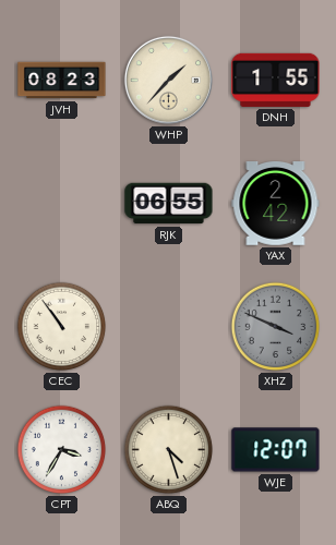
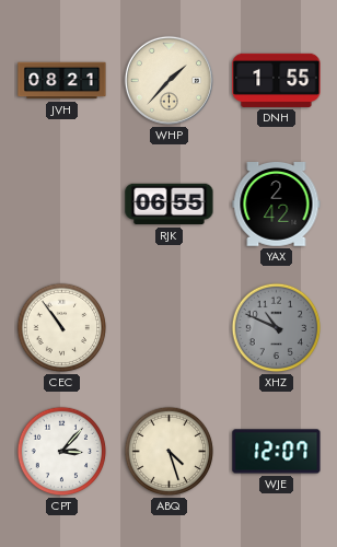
JVH: 08:23 -> 08:21 (62, 81)
XHZ: 3:49 -> 10:49 (277, 328)
CPT: 3:35 -> 3:07 (62, 452)
